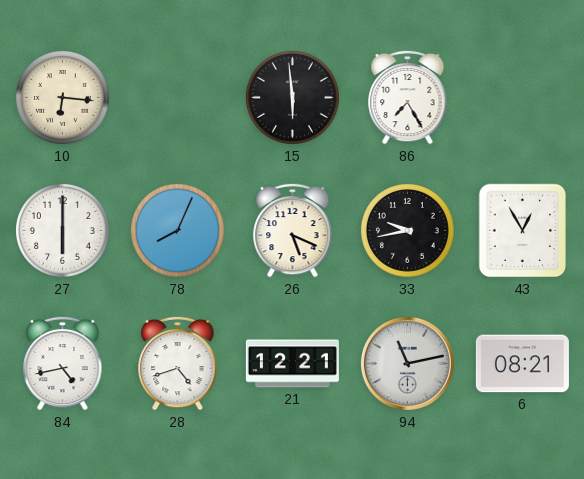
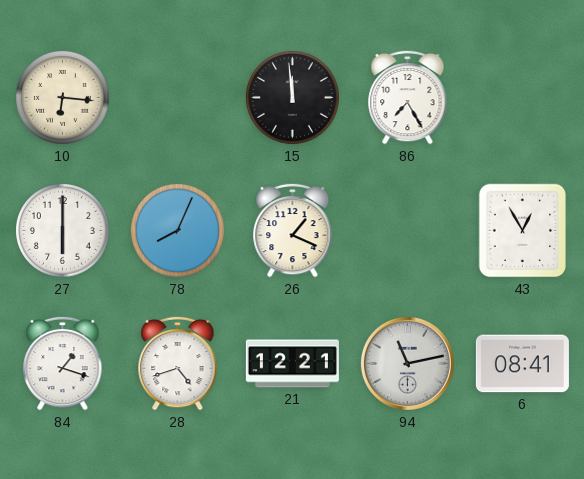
15: 5:59 -> 11:59 (293, 98)
26: 5:19 -> 1:19 (293, 230)
33: 9:43 -> none (408, 231)
84: 4:43 -> 1:18 (63, 363)
6: 08:21 -> 08:41 (522, 364)
